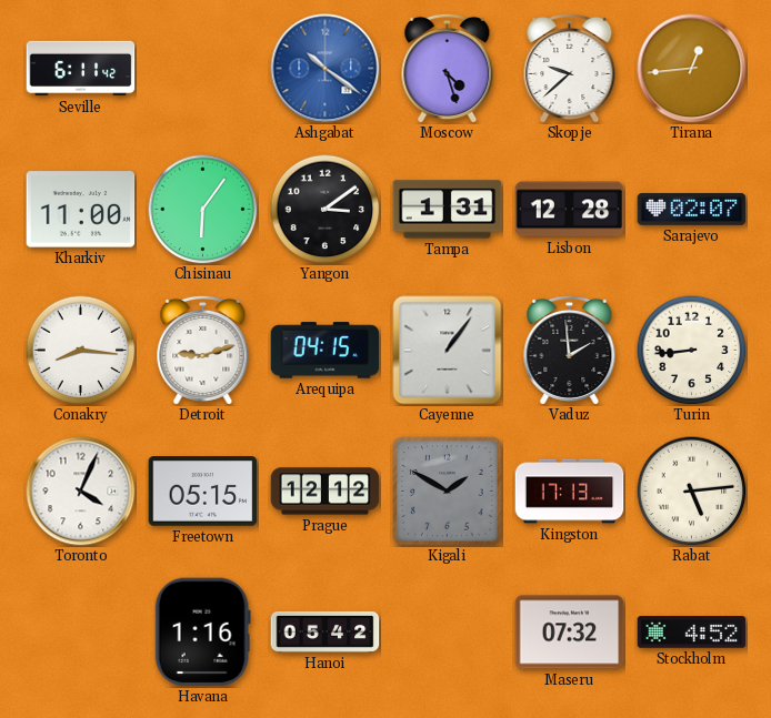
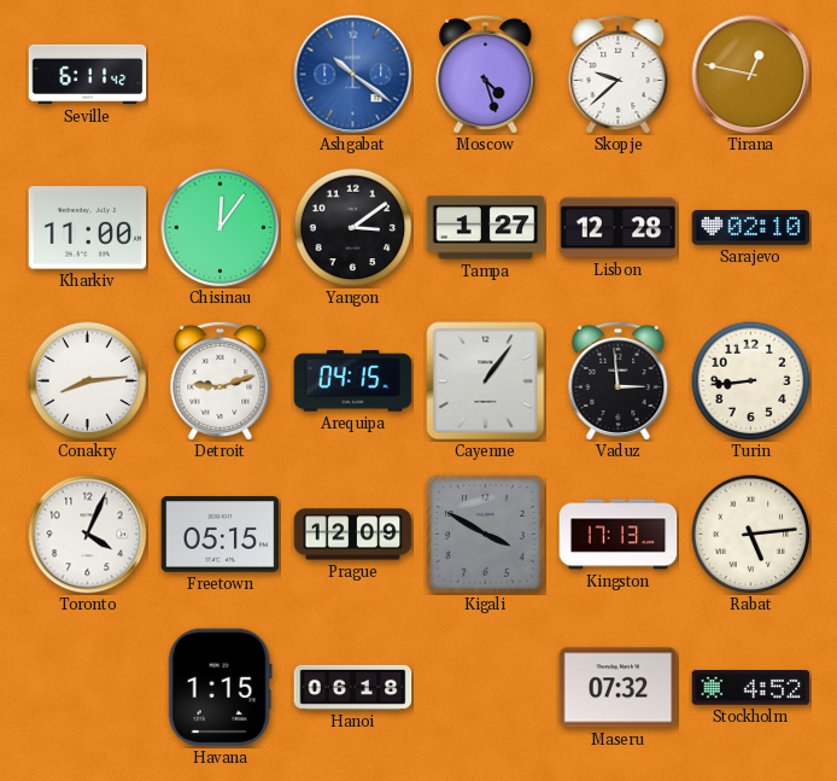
Tirana: 12:44 -> 12:47 (751, 75)
Chisinau: 6:06 -> 12:06 (221, 228)
Tampa: 1:31 -> 1:27 (486, 228)
Sarajevo: 02:07 -> 02:10 (751, 227)
Conakry: 8:16 -> 8:14 (88, 381)
Vaduz: 1:59 -> 2:59 (619, 380)
Prague: 12:12 -> 12:09 (353, 535)
Kigali: 1:50 -> 3:50 (486, 535)
Havana: 1:16 -> 1:15 (220, 688)
Hanoi: 05:42 -> 06:18 (353, 687)
